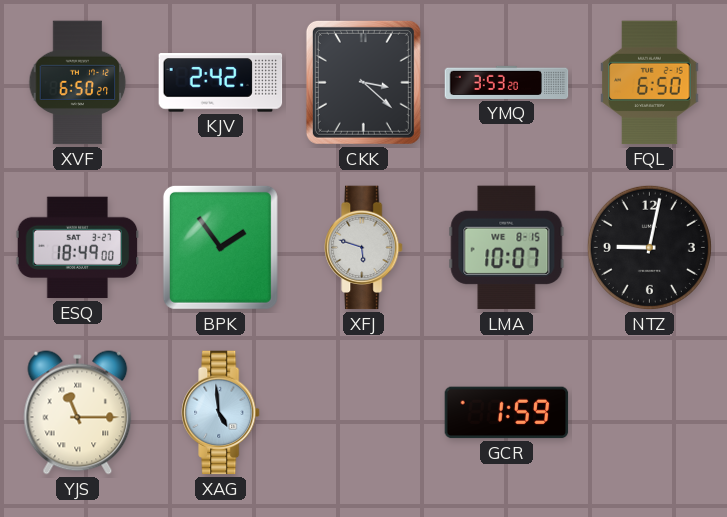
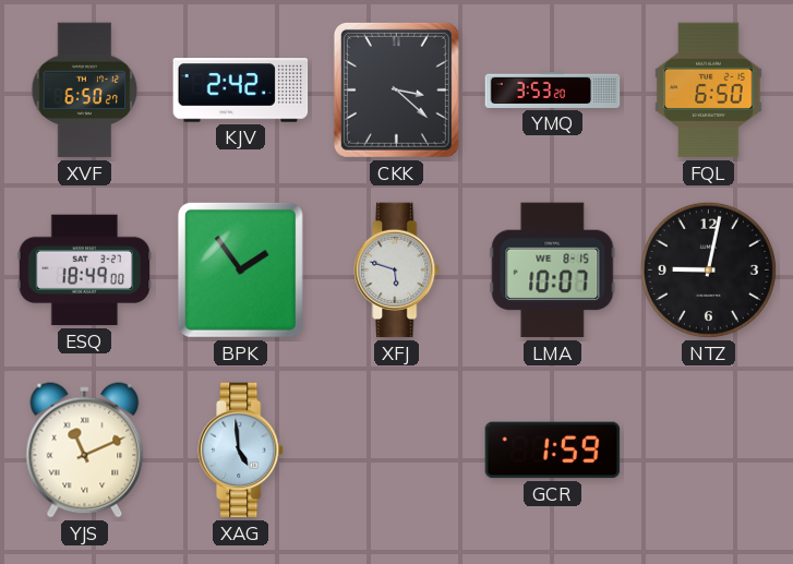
YJS: 11:15 -> 11:11 (85, 451)
